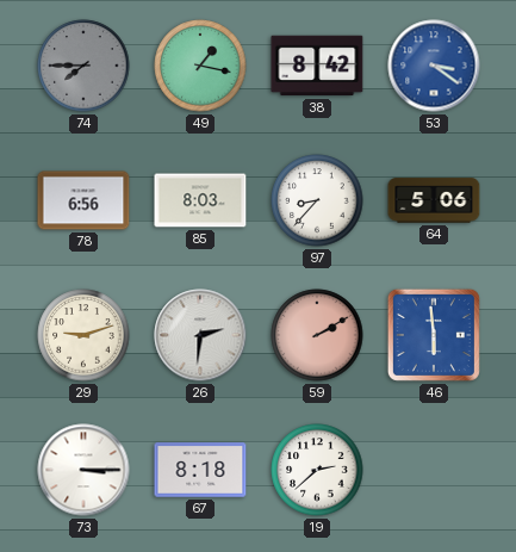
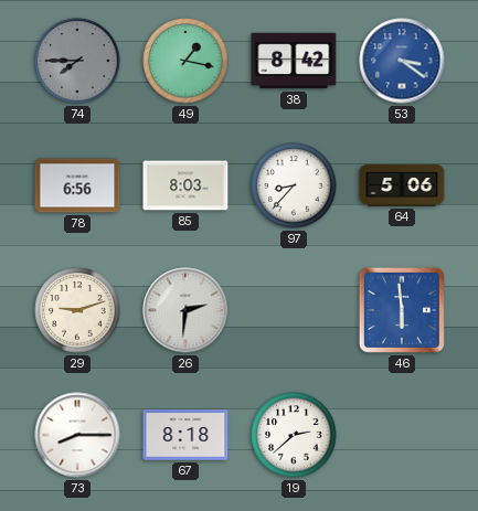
59: 2:10 -> none (317, 335)
73: 3:15 -> 8:15 (77, 435)
